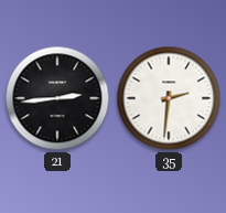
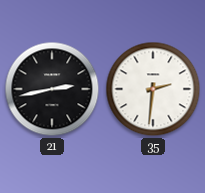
21: 2:44 -> 2:43 (52, 89)
